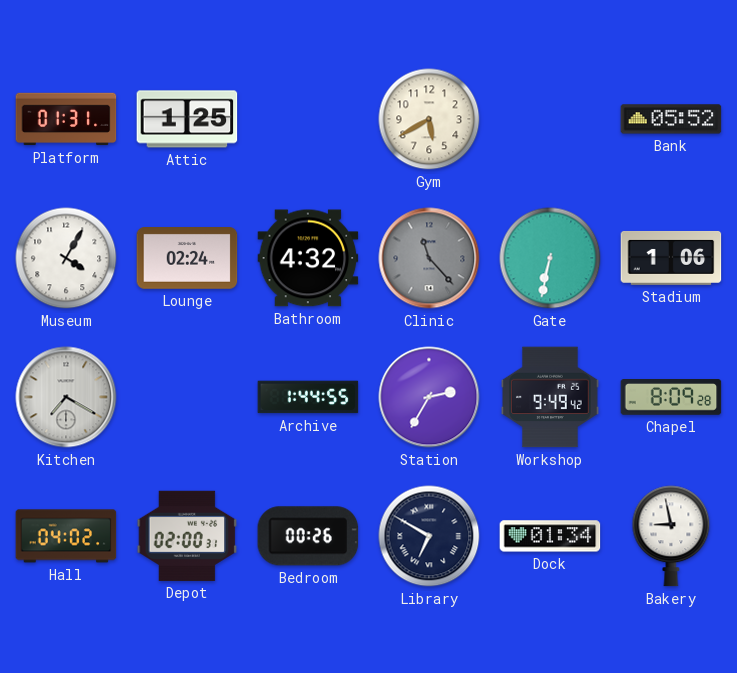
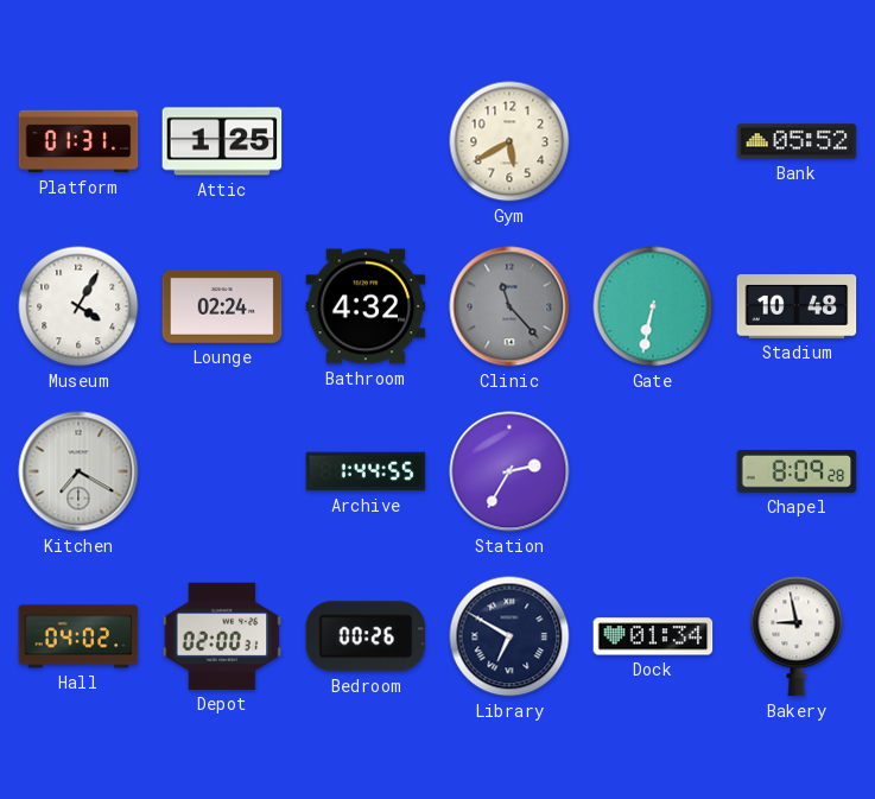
Stadium: 1:06 -> 10:48 (797, 306)
Workshop: 9:49 -> none (551, 397)
